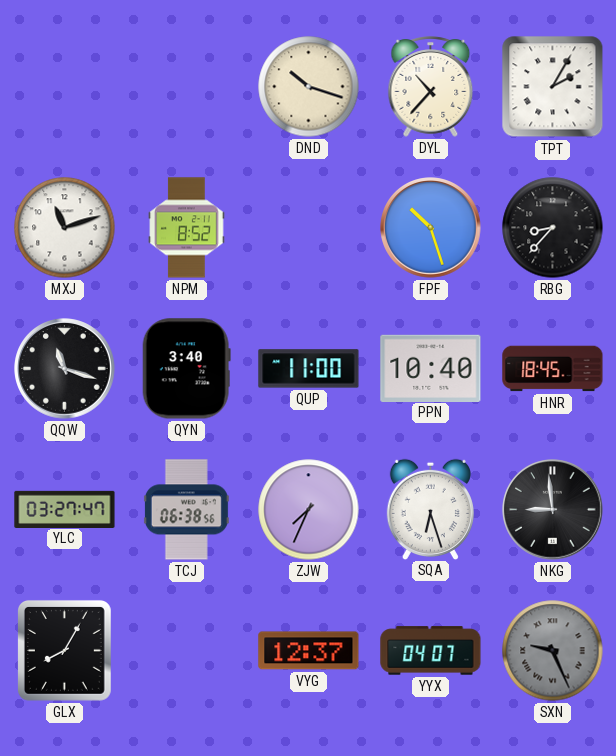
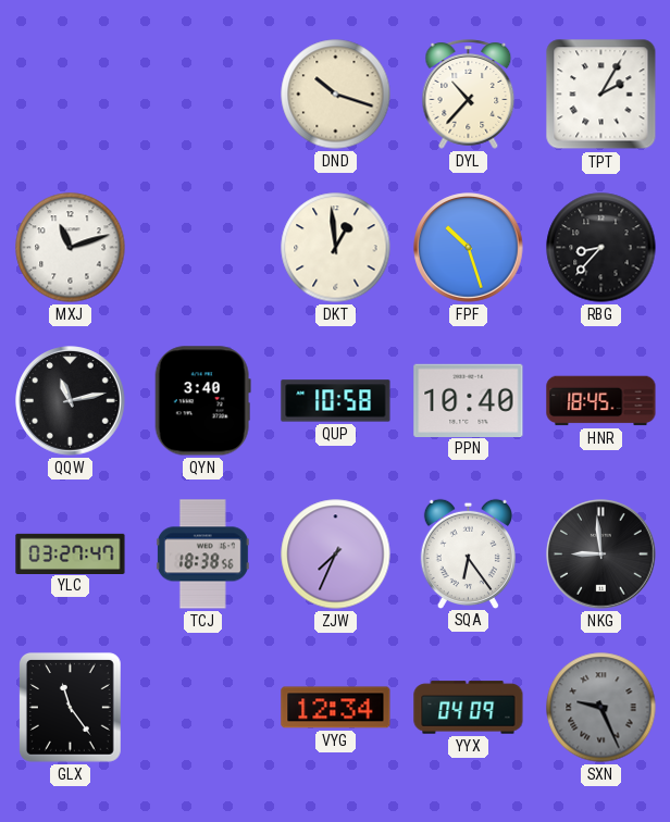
NPM: 8:52 -> none (187, 228)
DKT: none -> 12:59 (336, 248)
QQW: 11:18 -> 11:13 (71, 401)
QUP: 11:00 -> 10:58 (336, 401)
TCJ: 06:38 -> 18:38 (202, 555)
SQA: 6:27 -> 6:24 (468, 553)
GLX: 8:05 -> 11:24 (70, 707)
VYG: 12:37 -> 12:34 (336, 708)
YYX: 04:07 -> 04:09 (469, 708)
